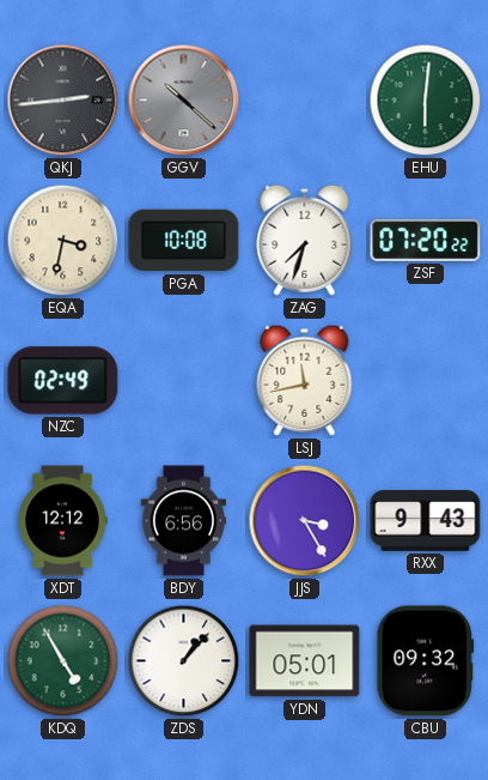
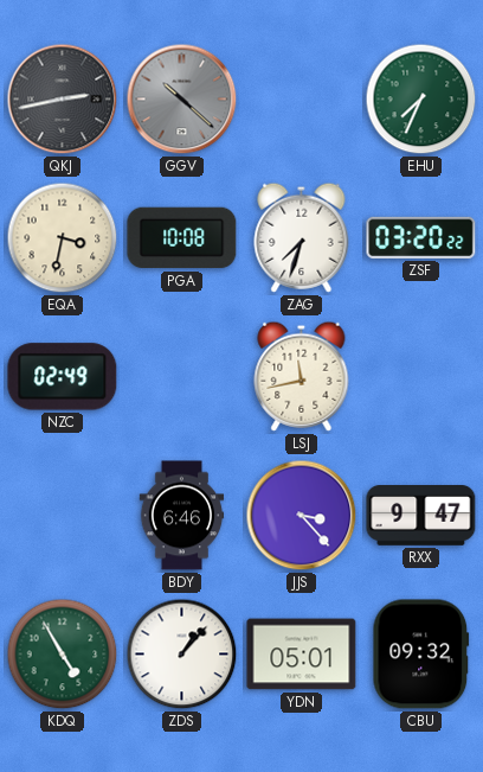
QKJ: 2:44 -> 2:43 (63, 100)
EHU: 6:01 -> 7:34 (421, 100)
ZSF: 07:20 -> 03:20 (421, 237)
XDT: 12:12 -> none (62, 521)
BDY: 6:56 -> 6:46 (182, 516)
JJS: 3:25 -> 3:23 (302, 516)
RXX: 9:43 -> 9:47 (421, 516)
